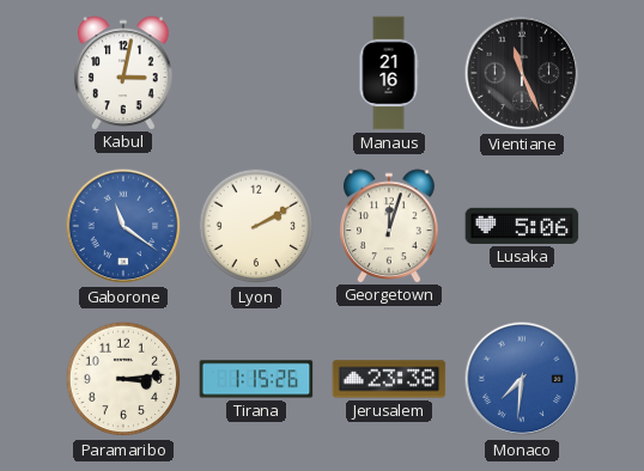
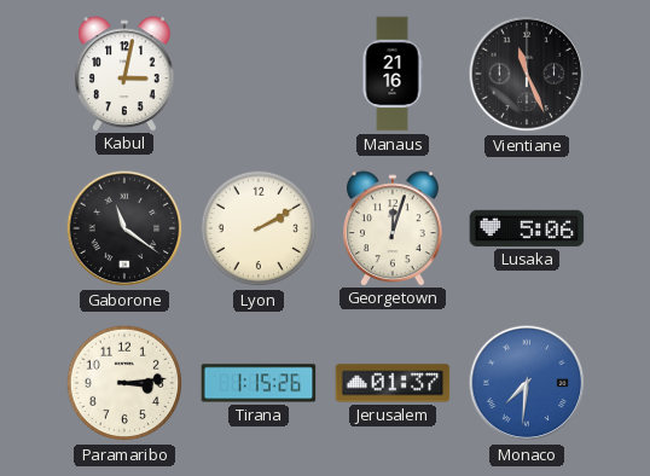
Gaborone dial: blue -> black (124, 228)
Jerusalem: 23:38 -> 01:37 (393, 383)
